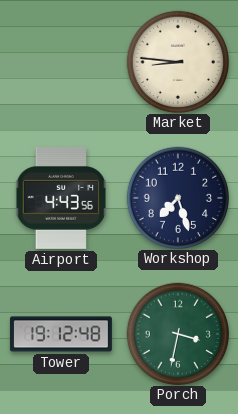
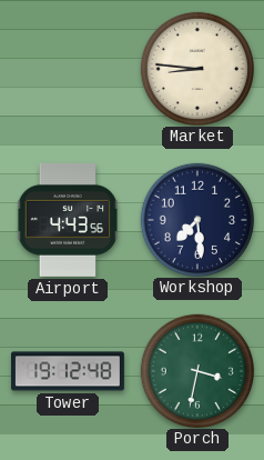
Workshop: 7:27 -> 7:29 (196, 219)
